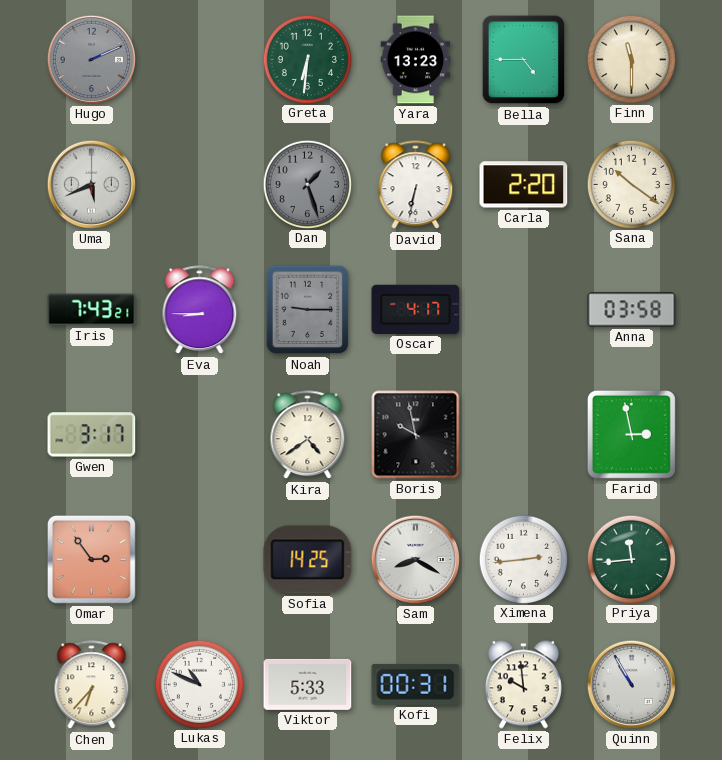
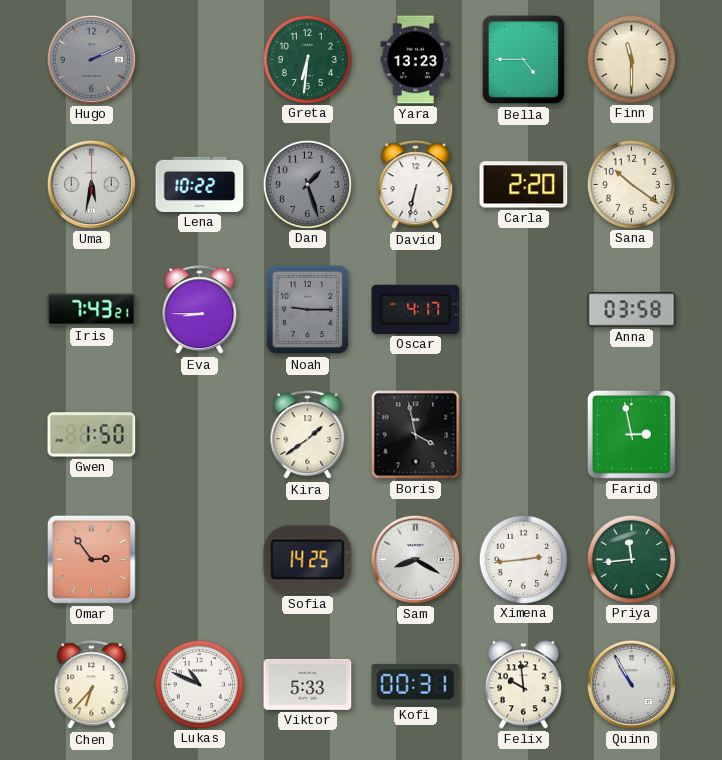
Uma: 5:41 -> 5:32 (91, 184)
Lena: none -> 10:22 (200, 184)
Gwen: 3:17 -> 1:50 (92, 435)
Kira: 4:39 -> 1:39 (308, 435)
Boris: 9:58 -> 3:58 (416, 435)
